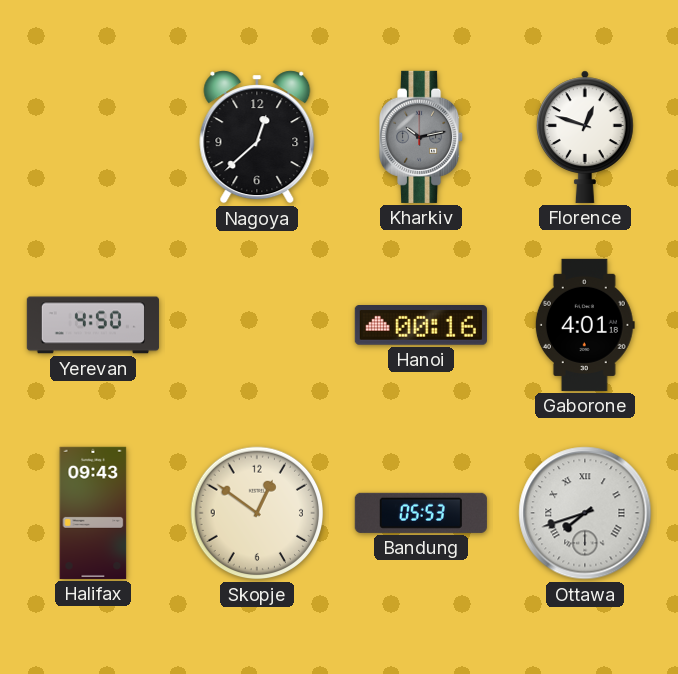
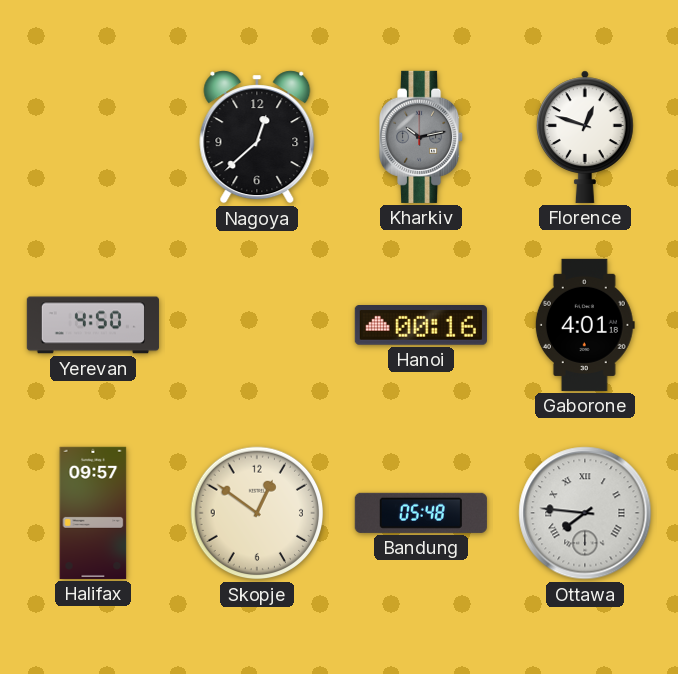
Halifax: 09:43 -> 09:57 (93, 513)
Bandung: 05:53 -> 05:48 (421, 513)
Ottawa: 7:42 -> 7:46 (585, 513)
